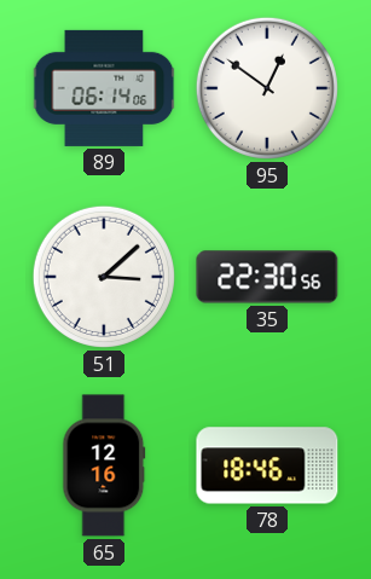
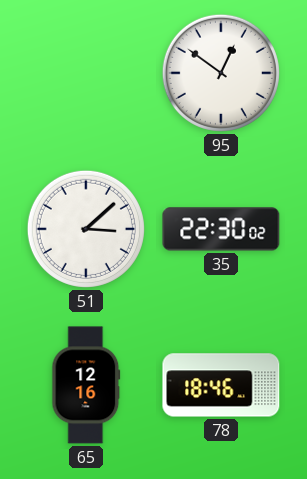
89: 06:14 -> none (104, 88)
35: 22:30:56 -> 22:30:02 (221, 229)
